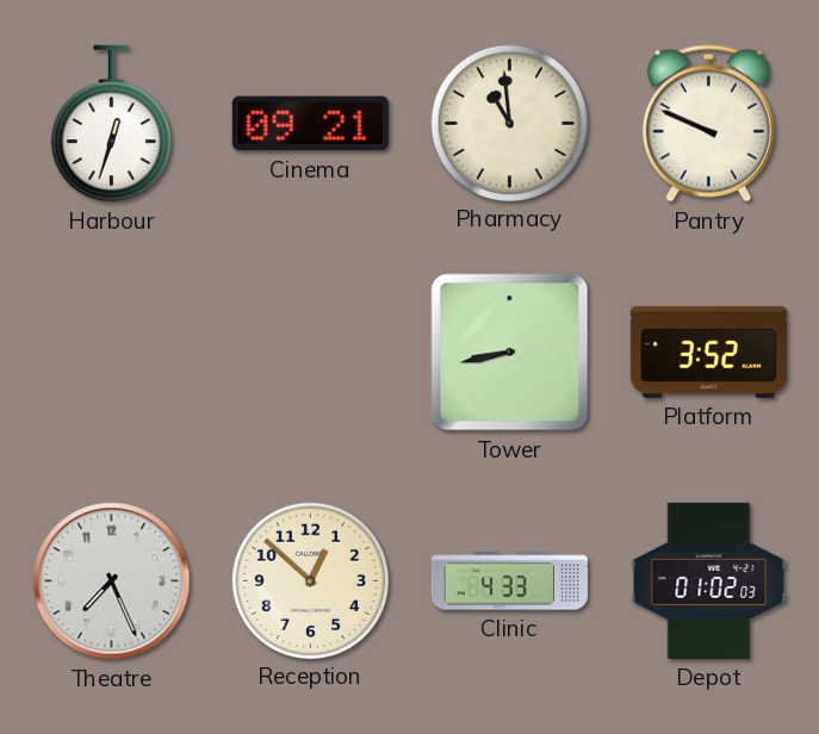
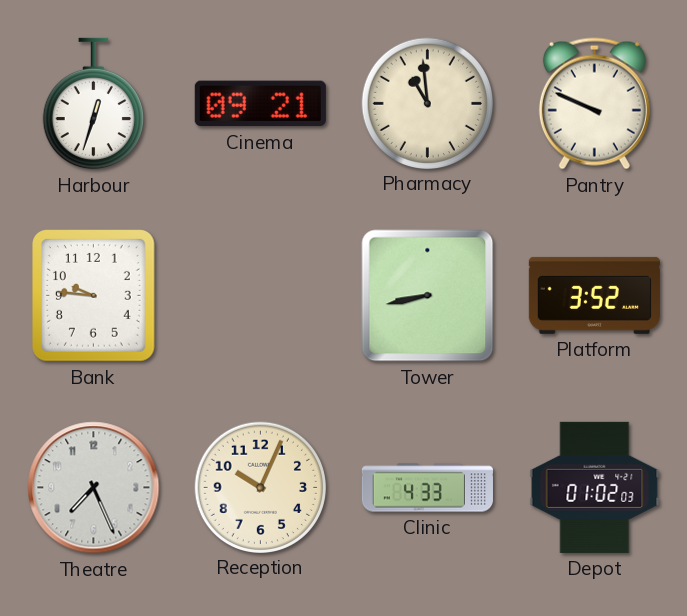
Bank: none -> 9:46 (94, 296)
Reception: 12:52 -> 10:04 (260, 487)
